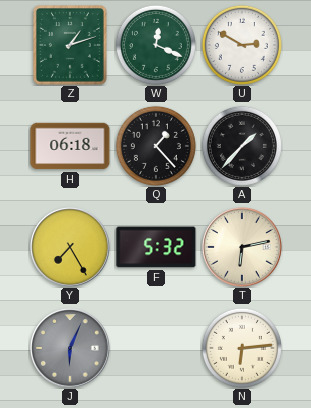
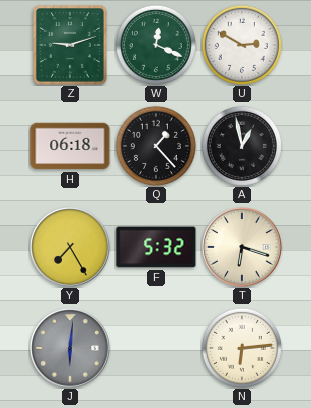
Z: 1:12 -> 9:12 (71, 46)
A: 1:37 -> 12:58 (242, 146)
T: 6:13 -> 6:18 (242, 247)
J: 6:04 -> 6:01 (70, 348)
